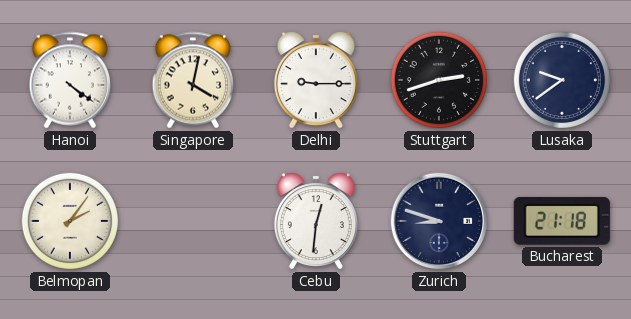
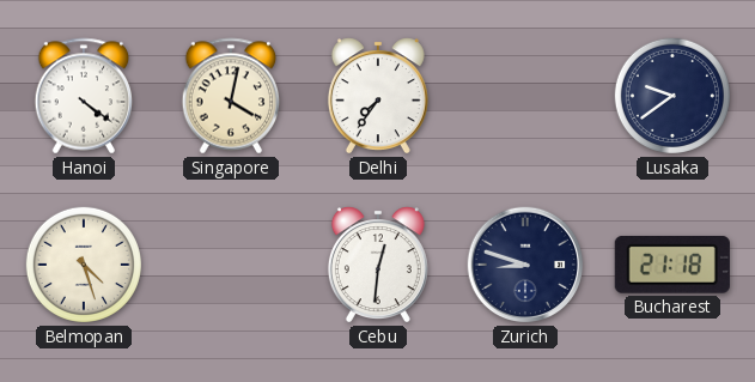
Delhi: 9:15 -> 7:36 (378, 96)
Stuttgart: 2:42 -> none (439, 80)
Belmopan: 2:06 -> 4:27 (84, 265)
